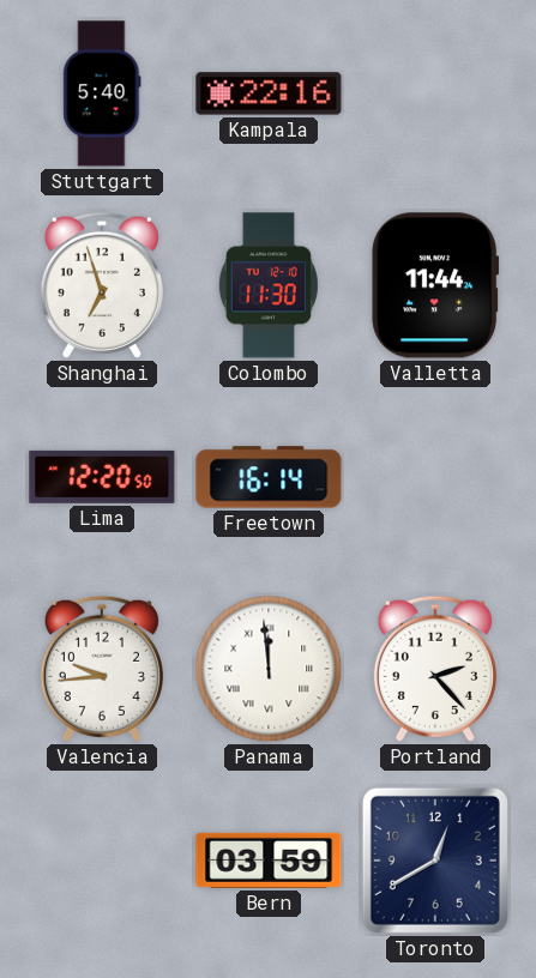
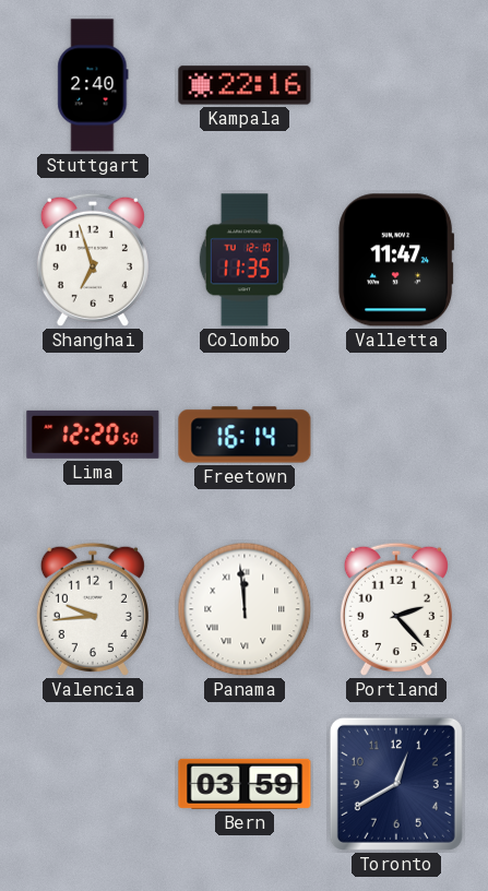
Stuttgart: 5:40 -> 2:40 (93, 85)
Colombo: 11:30 -> 11:35 (245, 260)
Valletta: 11:44 -> 11:47 (396, 260)
